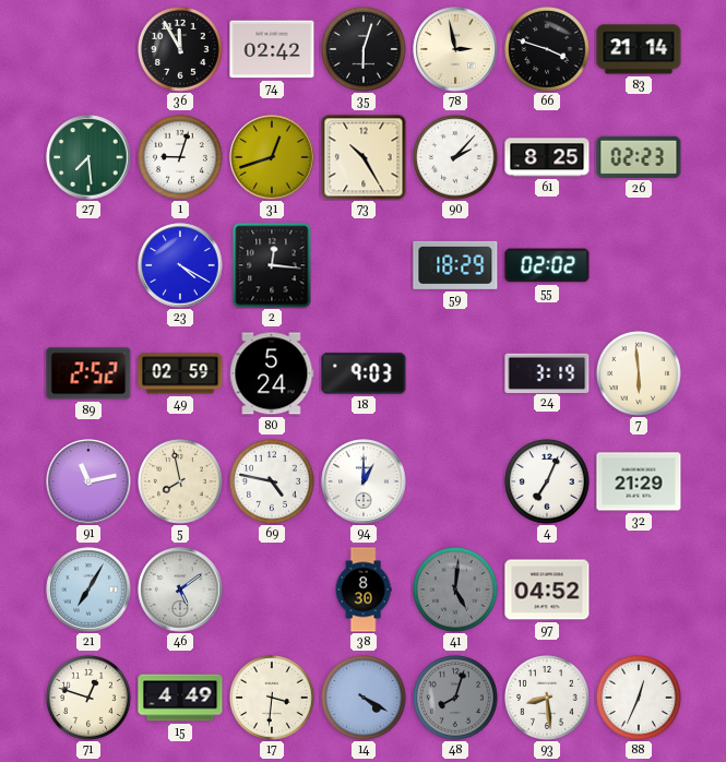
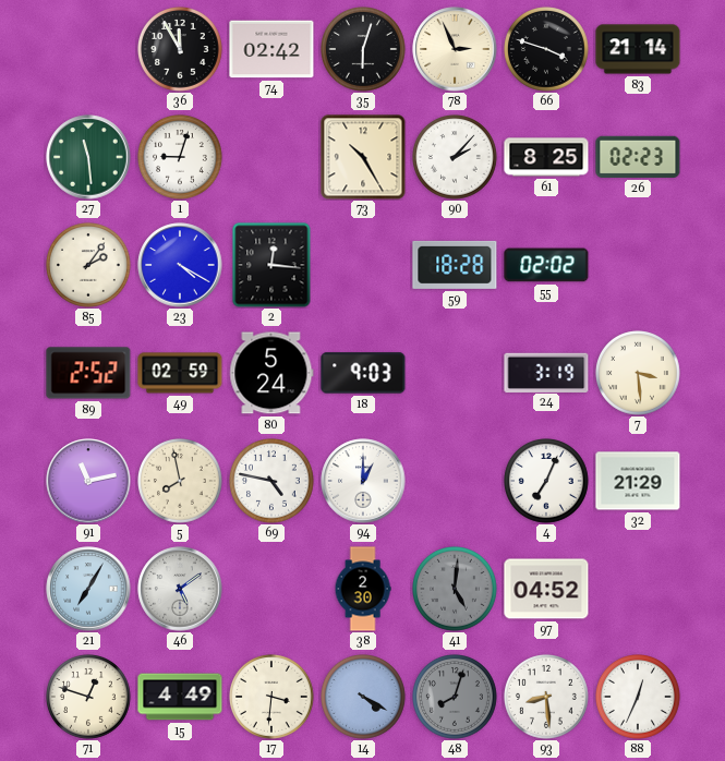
78: 2:58 -> 2:56 (455, 49)
27: 7:29 -> 11:29 (88, 157)
31: 12:42 -> none (272, 157)
85: none -> 2:06 (89, 266)
59: 18:29 -> 18:28 (455, 265)
7: 5:59 -> 3:29 (639, 374)
38: 8:30 -> 2:30 (363, 589)
